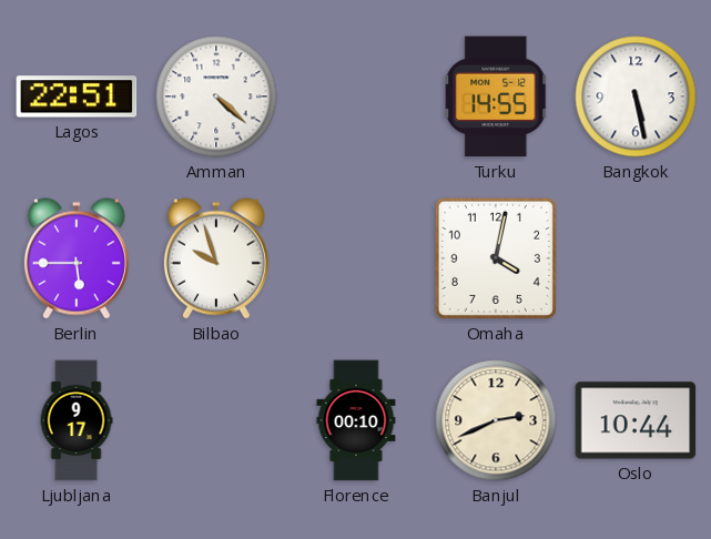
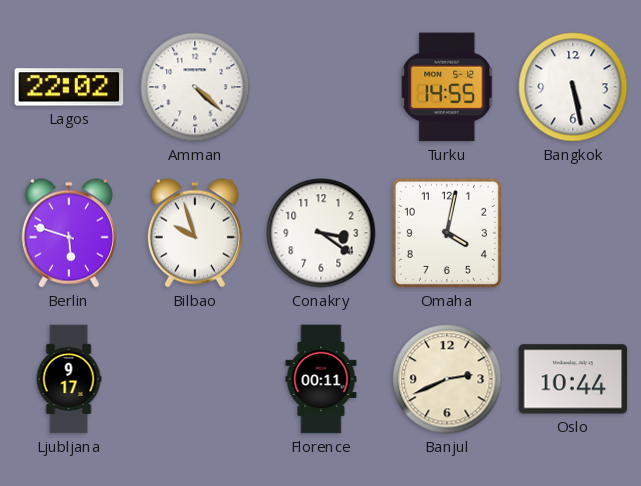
Lagos: 22:51 -> 22:02 (69, 87)
Berlin: 5:45 -> 5:48 (69, 233)
Conakry: none -> 3:21 (321, 233)
Florence: 00:10 -> 00:11 (321, 379)
